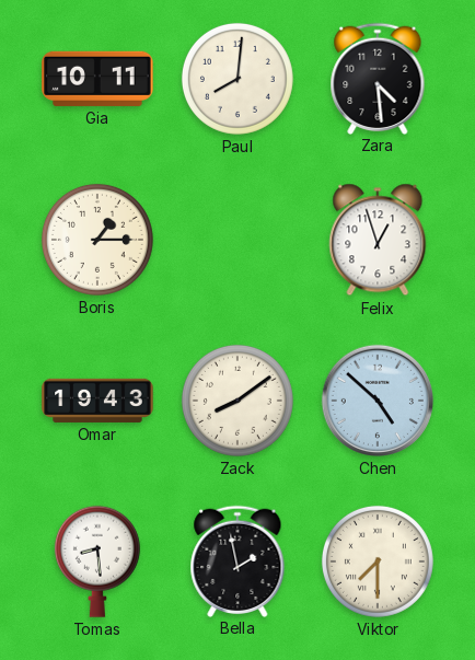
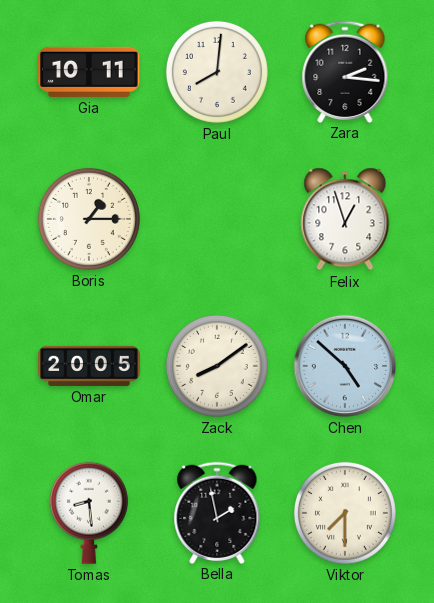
Zara: 4:29 -> 2:16 (345, 71)
Omar: 19:43 -> 20:05 (89, 366)
